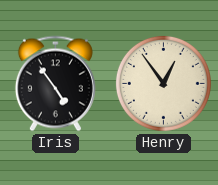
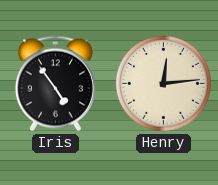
Henry: 12:54 -> 12:14 (163, 83)
